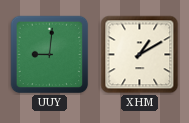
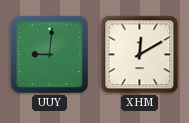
XHM: 1:10 -> 12:10 (140, 55)
